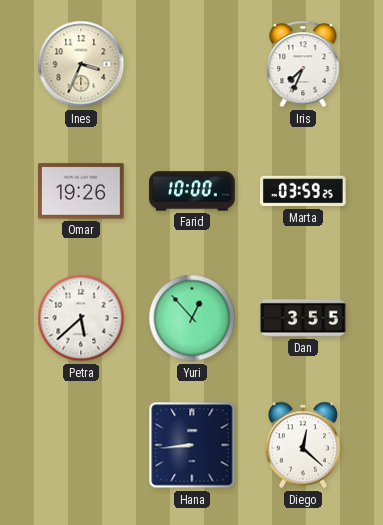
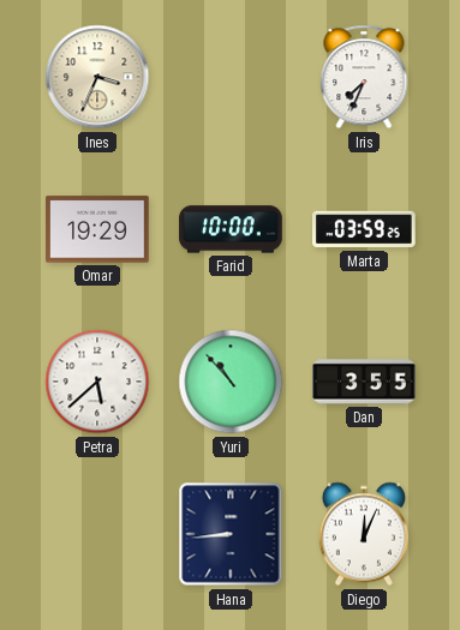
Omar: 19:26 -> 19:29 (97, 229)
Yuri: 12:53 -> 10:53 (231, 382)
Diego: 12:22 -> 12:04 (364, 534)
